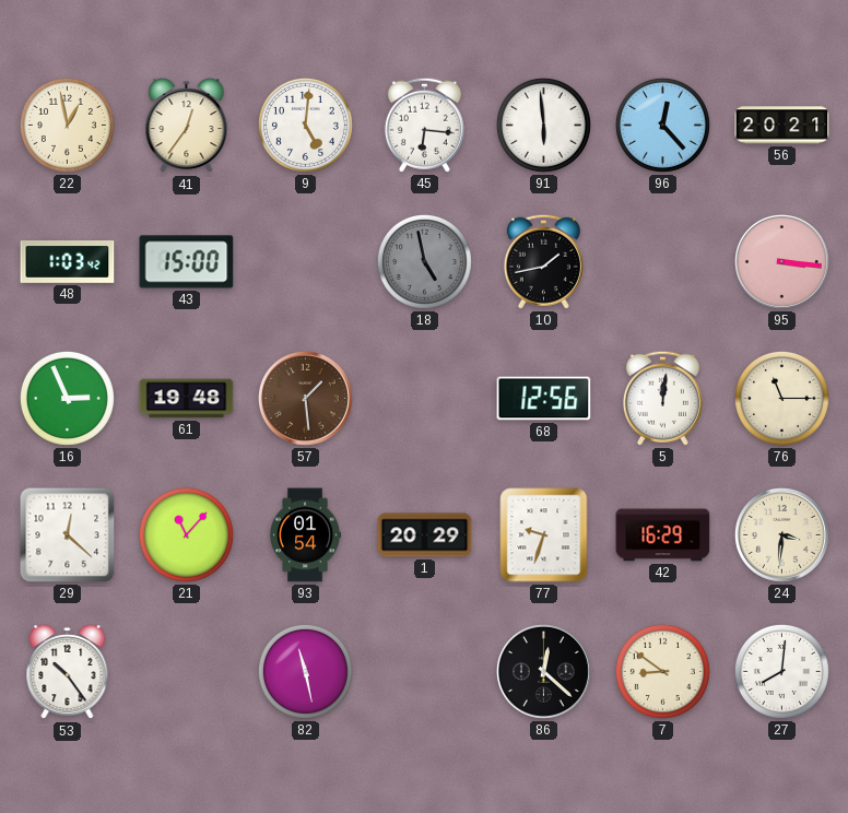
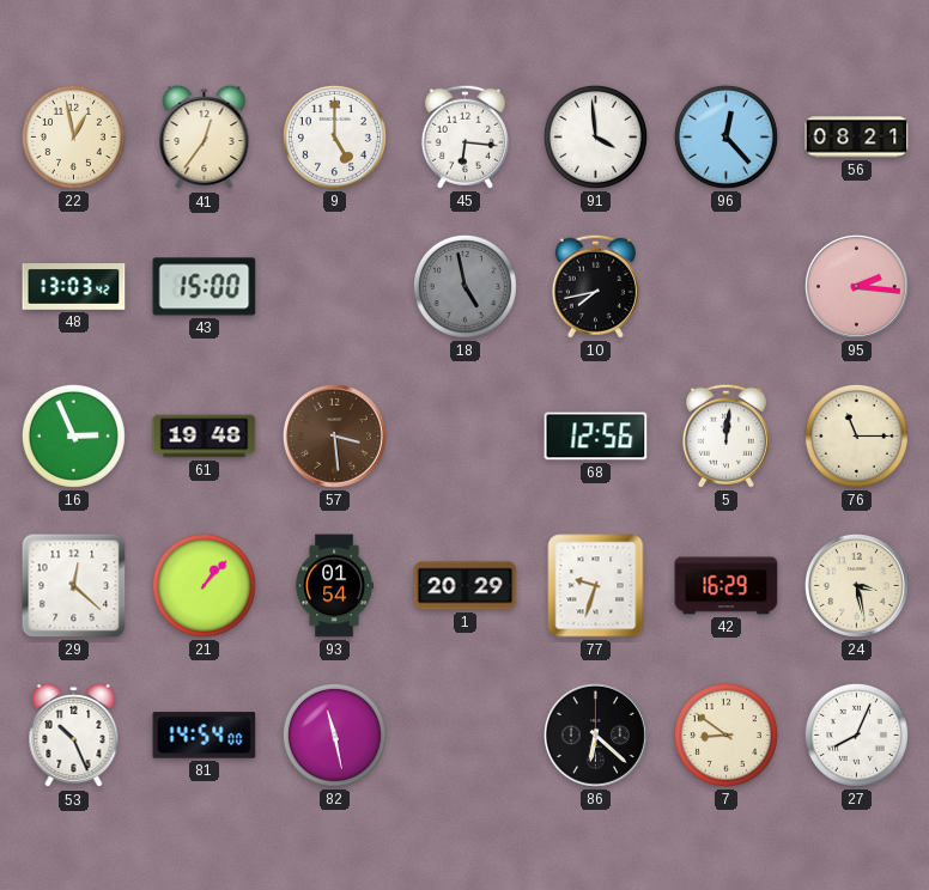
9: 5:01 -> 5:00 (334, 136)
91: 5:59 -> 3:59 (595, 136)
56: 20:21 -> 08:21 (857, 138)
48: 1:03 -> 13:03 (74, 287)
10: 1:43 -> 7:43 (595, 286)
95: 3:16 -> 2:16 (856, 286)
57: 1:29 -> 3:29 (334, 435)
21: 11:07 -> 1:07 (204, 585)
24: 3:31 -> 3:28 (856, 585)
53: 10:24 -> 10:26 (74, 736)
81: none -> 14:54 (205, 736)
86: 12:22 -> 6:22 (595, 734)
27: 8:01 -> 8:04 (856, 734)
